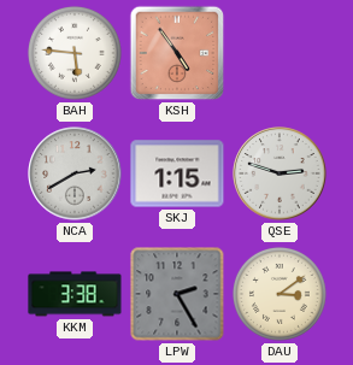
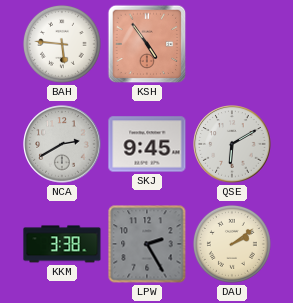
SKJ: 1:15 -> 9:45 (147, 144)
QSE: 2:48 -> 6:10 (232, 144)
DAU: 3:09 -> 2:09 (232, 244)
